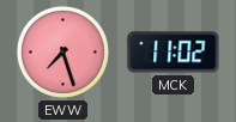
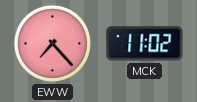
EWW: 7:27 -> 7:23 (52, 43)
